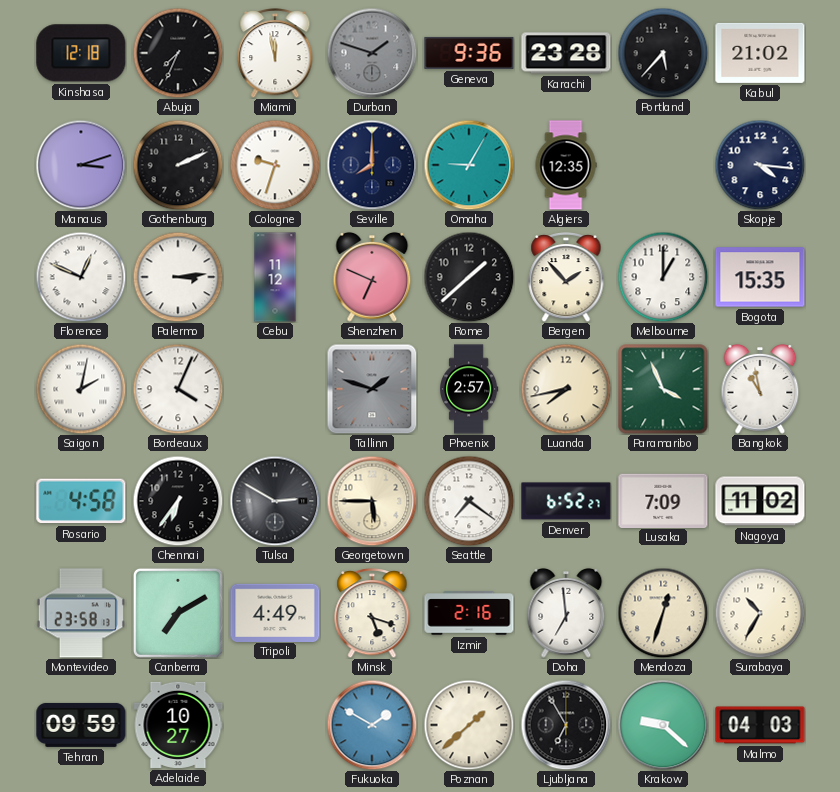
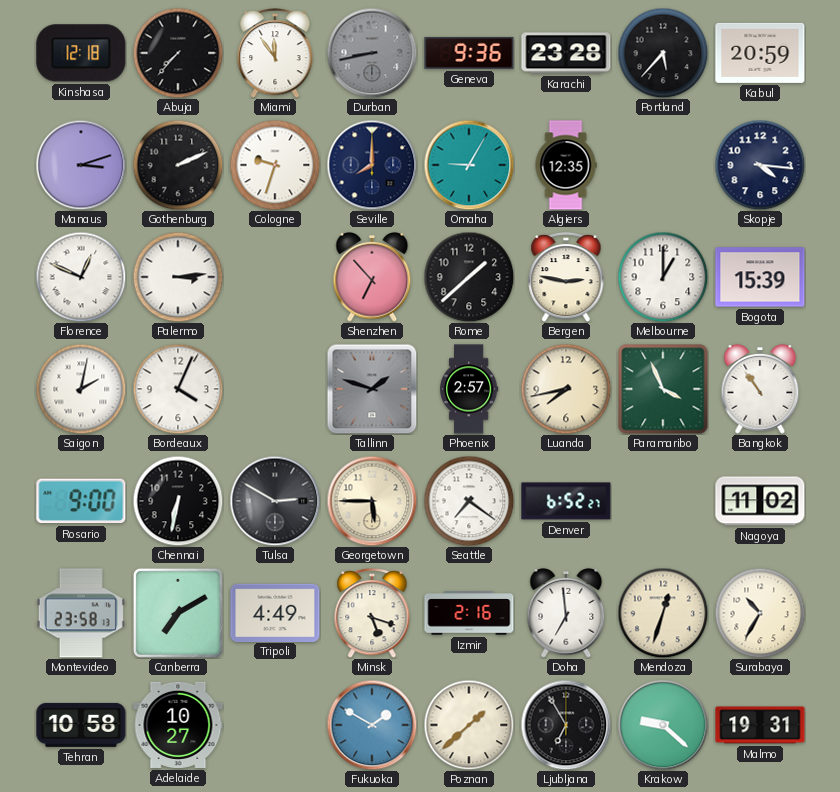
Abuja: 7:34 -> 7:37 (178, 53)
Miami: 11:58 -> 11:54 (275, 54)
Durban: 1:48 -> 8:43 (372, 53)
Kabul: 21:02 -> 20:59 (760, 53)
Cebu: 11:12 -> none (275, 277)
Shenzhen: 6:49 -> 6:53 (372, 277)
Bergen: 1:53 -> 2:47 (566, 278)
Bogota: 15:35 -> 15:39 (760, 277)
Bangkok: 10:58 -> 10:54 (760, 389)
Rosario: 4:58 -> 9:00 (81, 501)
Chennai: 6:36 -> 6:32 (178, 501)
Lusaka: 7:09 -> none (663, 500)
Tehran: 09:59 -> 10:58 (81, 725)
Malmo: 04:03 -> 19:31 (760, 725)
